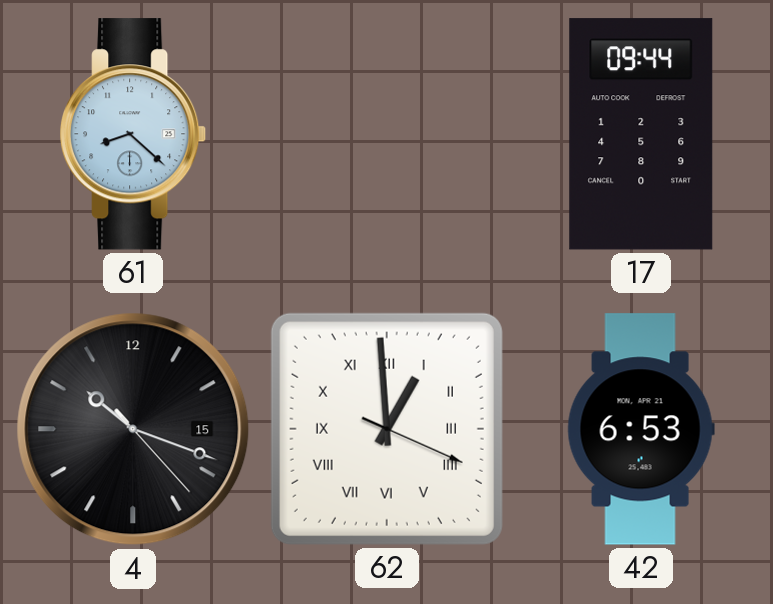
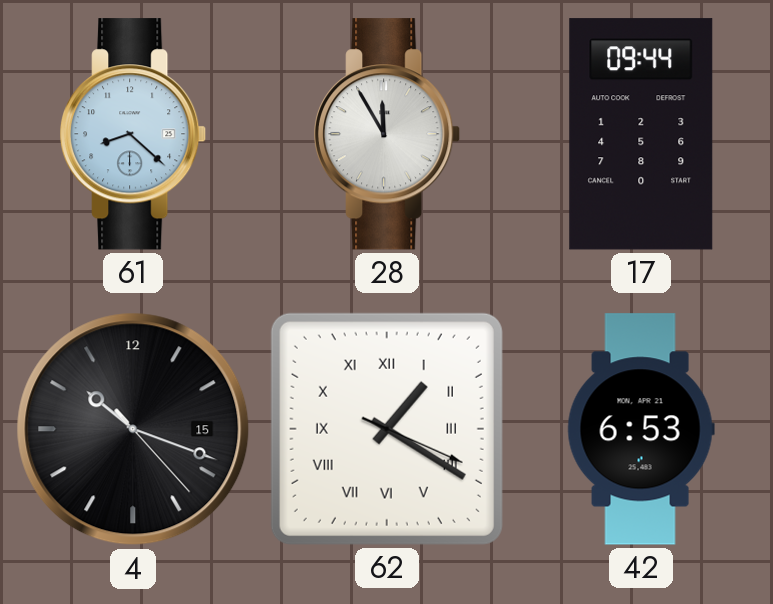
28: none -> 11:55 (388, 134)
62: 12:59 -> 1:20 (387, 429)
